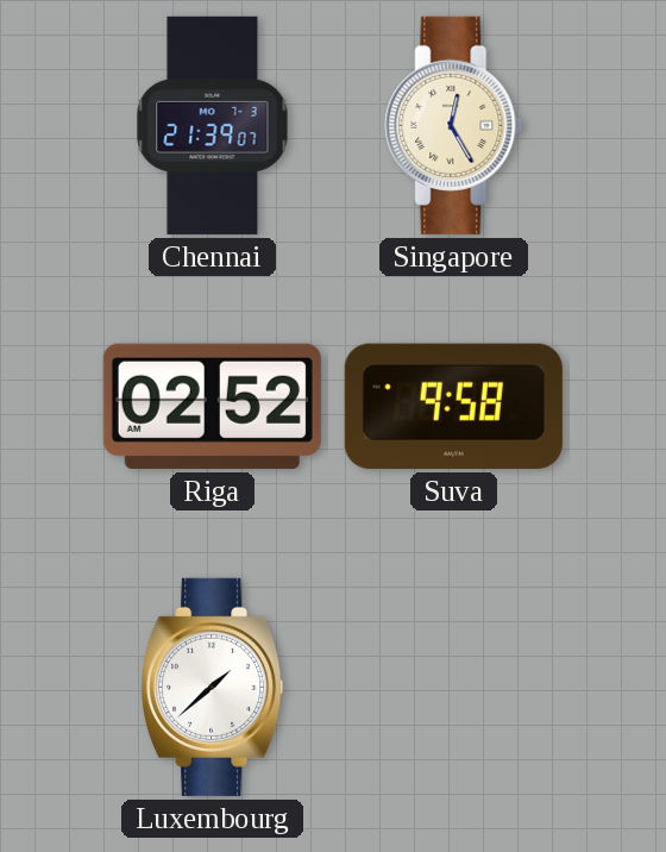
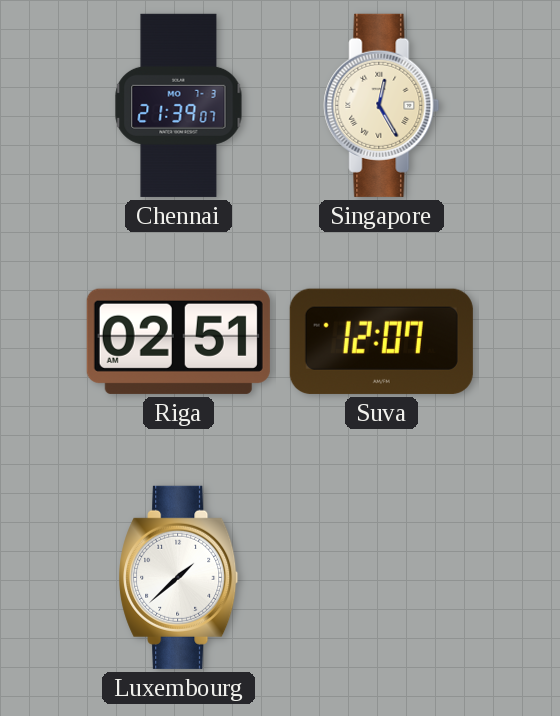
Riga: 02:52 -> 02:51 (178, 341)
Suva: 9:58 -> 12:07 (381, 341)
